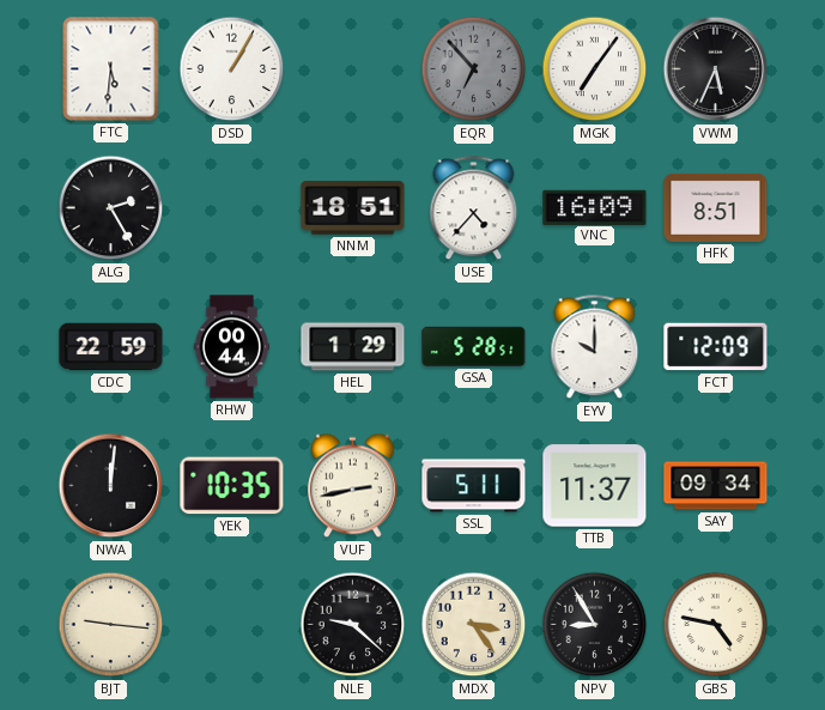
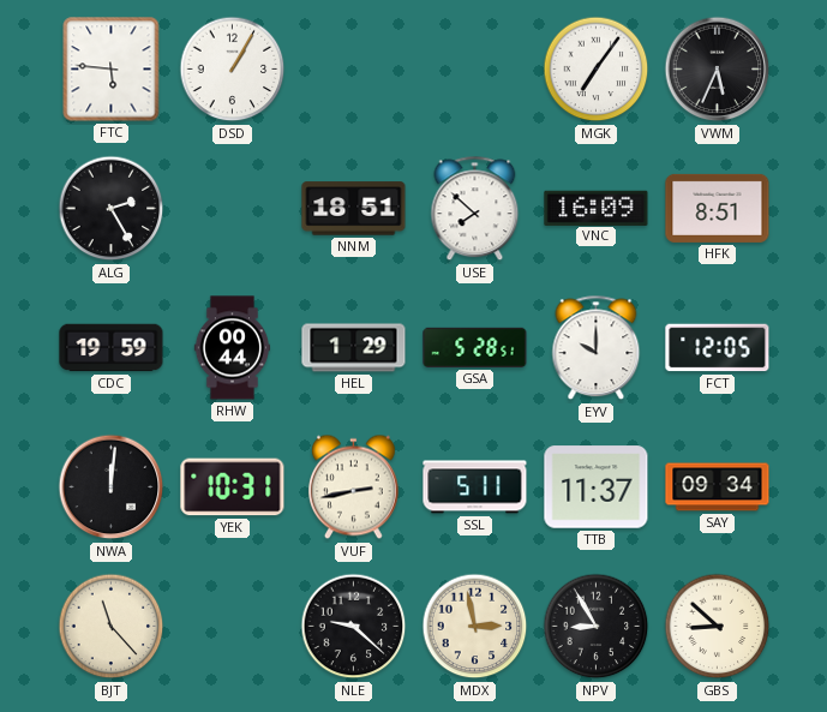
FTC: 5:31 -> 5:46 (112, 70)
EQR: 6:53 -> none (474, 69)
USE: 4:37 -> 7:52 (475, 209)
CDC: 22:59 -> 19:59 (112, 348)
FCT: 12:09 -> 12:05 (718, 348)
YEK: 10:35 -> 10:31 (233, 487)
BJT: 9:16 -> 11:23 (112, 627)
MDX: 3:24 -> 2:58 (475, 627)
GBS: 4:47 -> 8:52 (718, 627)
